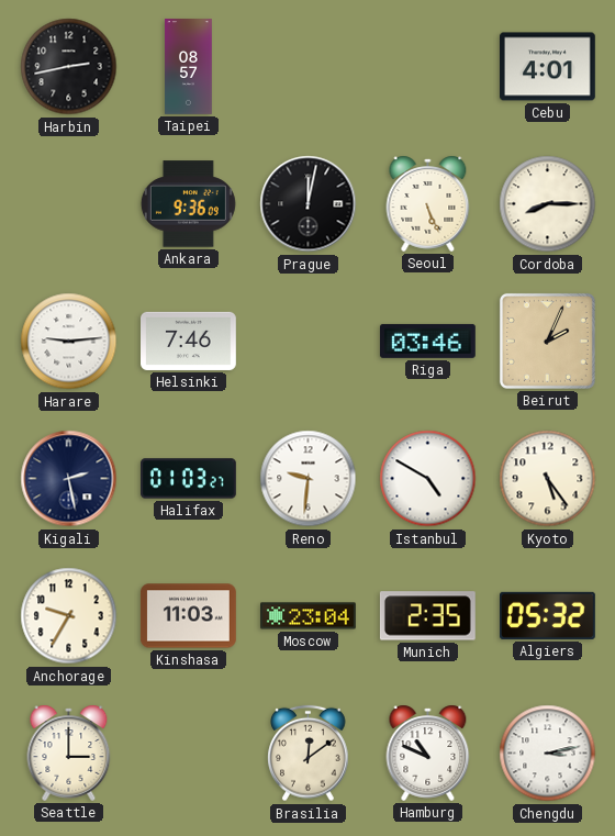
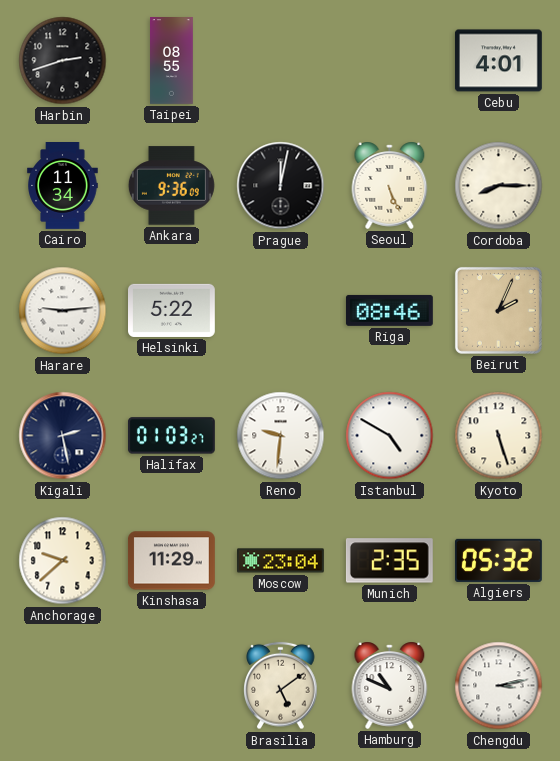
Harbin: 2:43 -> 2:42 (63, 61)
Taipei: 08:57 -> 08:55 (172, 61)
Cairo: none -> 11:34 (63, 186)
Helsinki: 7:46 -> 5:22 (172, 310)
Riga: 03:46 -> 08:46 (389, 310)
Kyoto: 5:24 -> 5:27 (499, 436)
Anchorage: 9:35 -> 9:38 (63, 561)
Kinshasa: 11:03 -> 11:29 (171, 561)
Seattle: 3:00 -> none (69, 753)
Brasilia: 12:09 -> 5:09 (281, 686)
